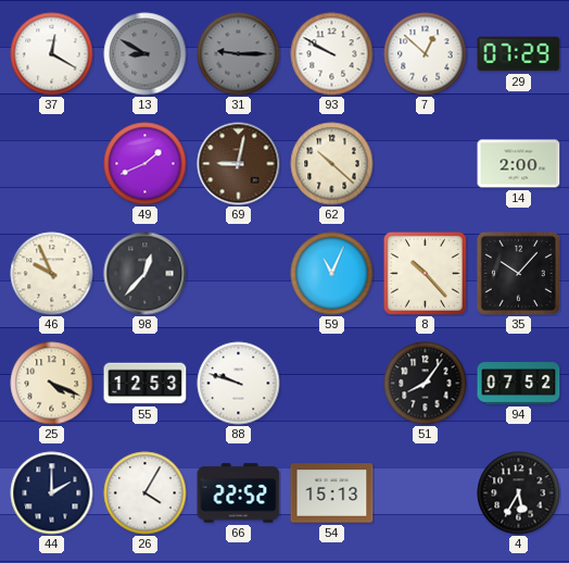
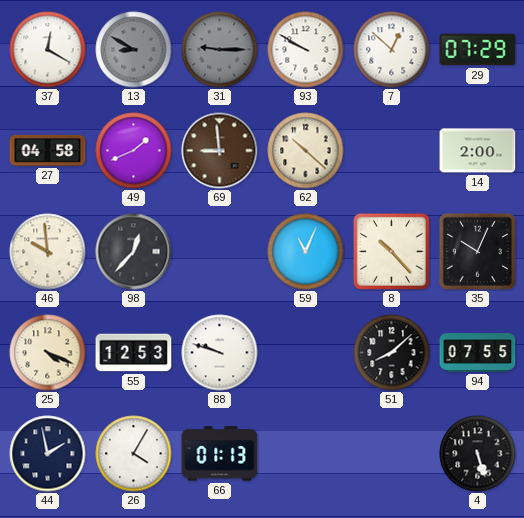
27: none -> 04:58 (48, 150)
69: 9:02 -> 8:59 (220, 151)
46: 9:56 -> 9:59 (48, 252)
35: 10:07 -> 10:04 (477, 251)
51: 8:06 -> 8:08 (392, 353)
94: 07:52 -> 07:55 (478, 353)
44: 2:00 -> 1:58 (48, 454)
66: 22:52 -> 01:13 (220, 454)
54: 15:13 -> none (332, 493)
4: 5:35 -> 5:27 (478, 454)
